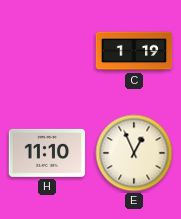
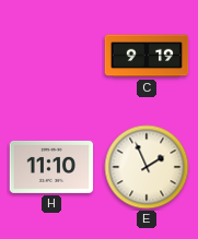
C: 1:19 -> 9:19 (147, 56)
E: 12:56 -> 1:56 (147, 167)
